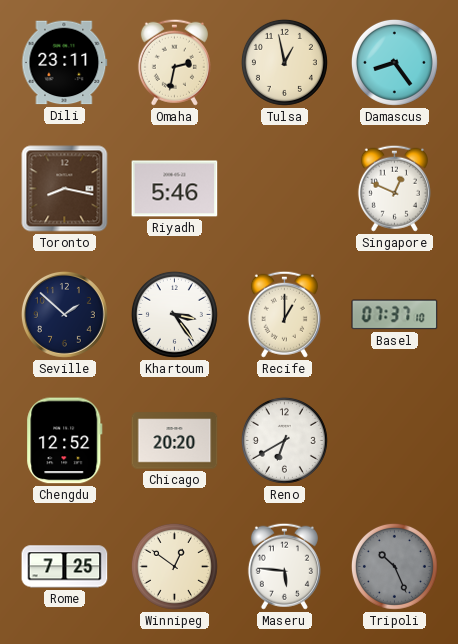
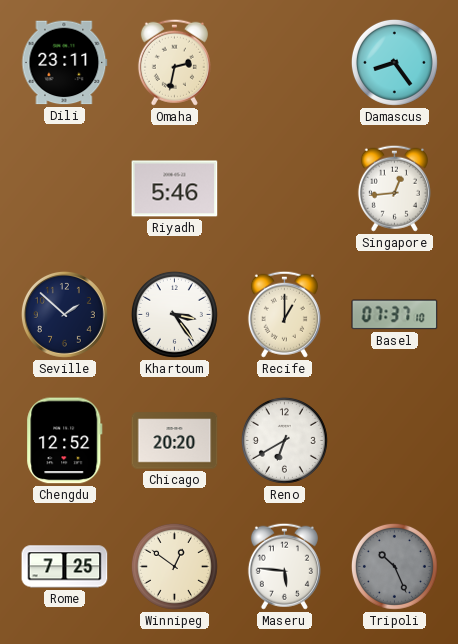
Tulsa: 12:58 -> none (284, 62)
Toronto: 8:17 -> none (65, 189)
Singapore: 12:49 -> 12:44 (394, 188)
